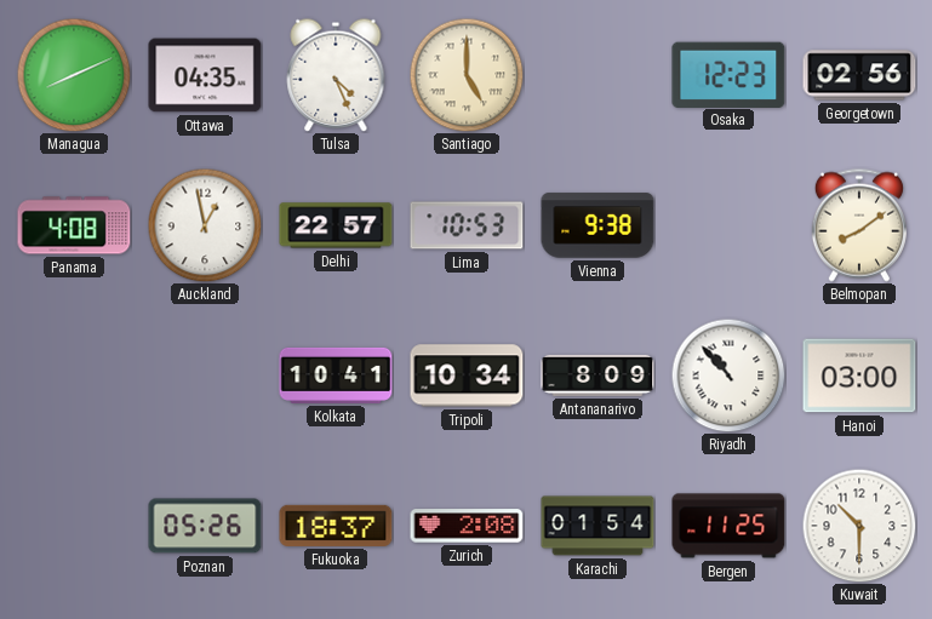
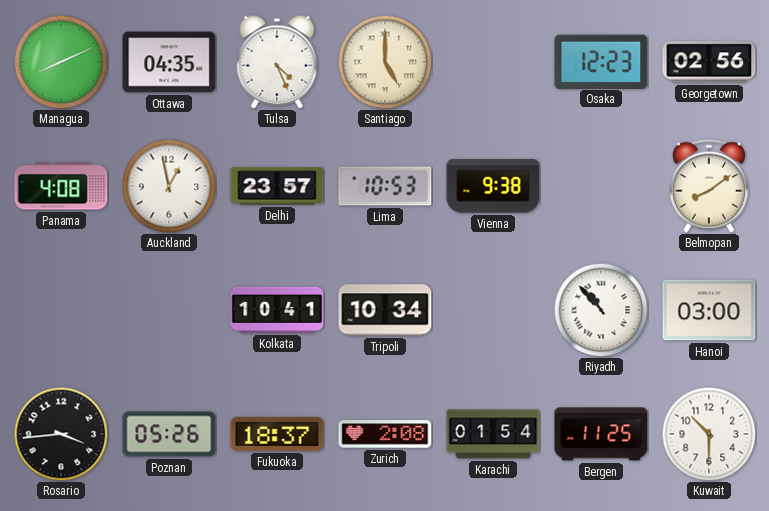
Delhi: 22:57 -> 23:57 (277, 186)
Antananarivo: 8:09 -> none (597, 376)
Rosario: none -> 3:44 (61, 434)
